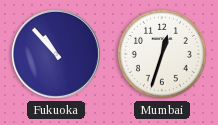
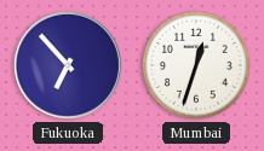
Fukuoka: 10:53 -> 6:53 (68, 65)
